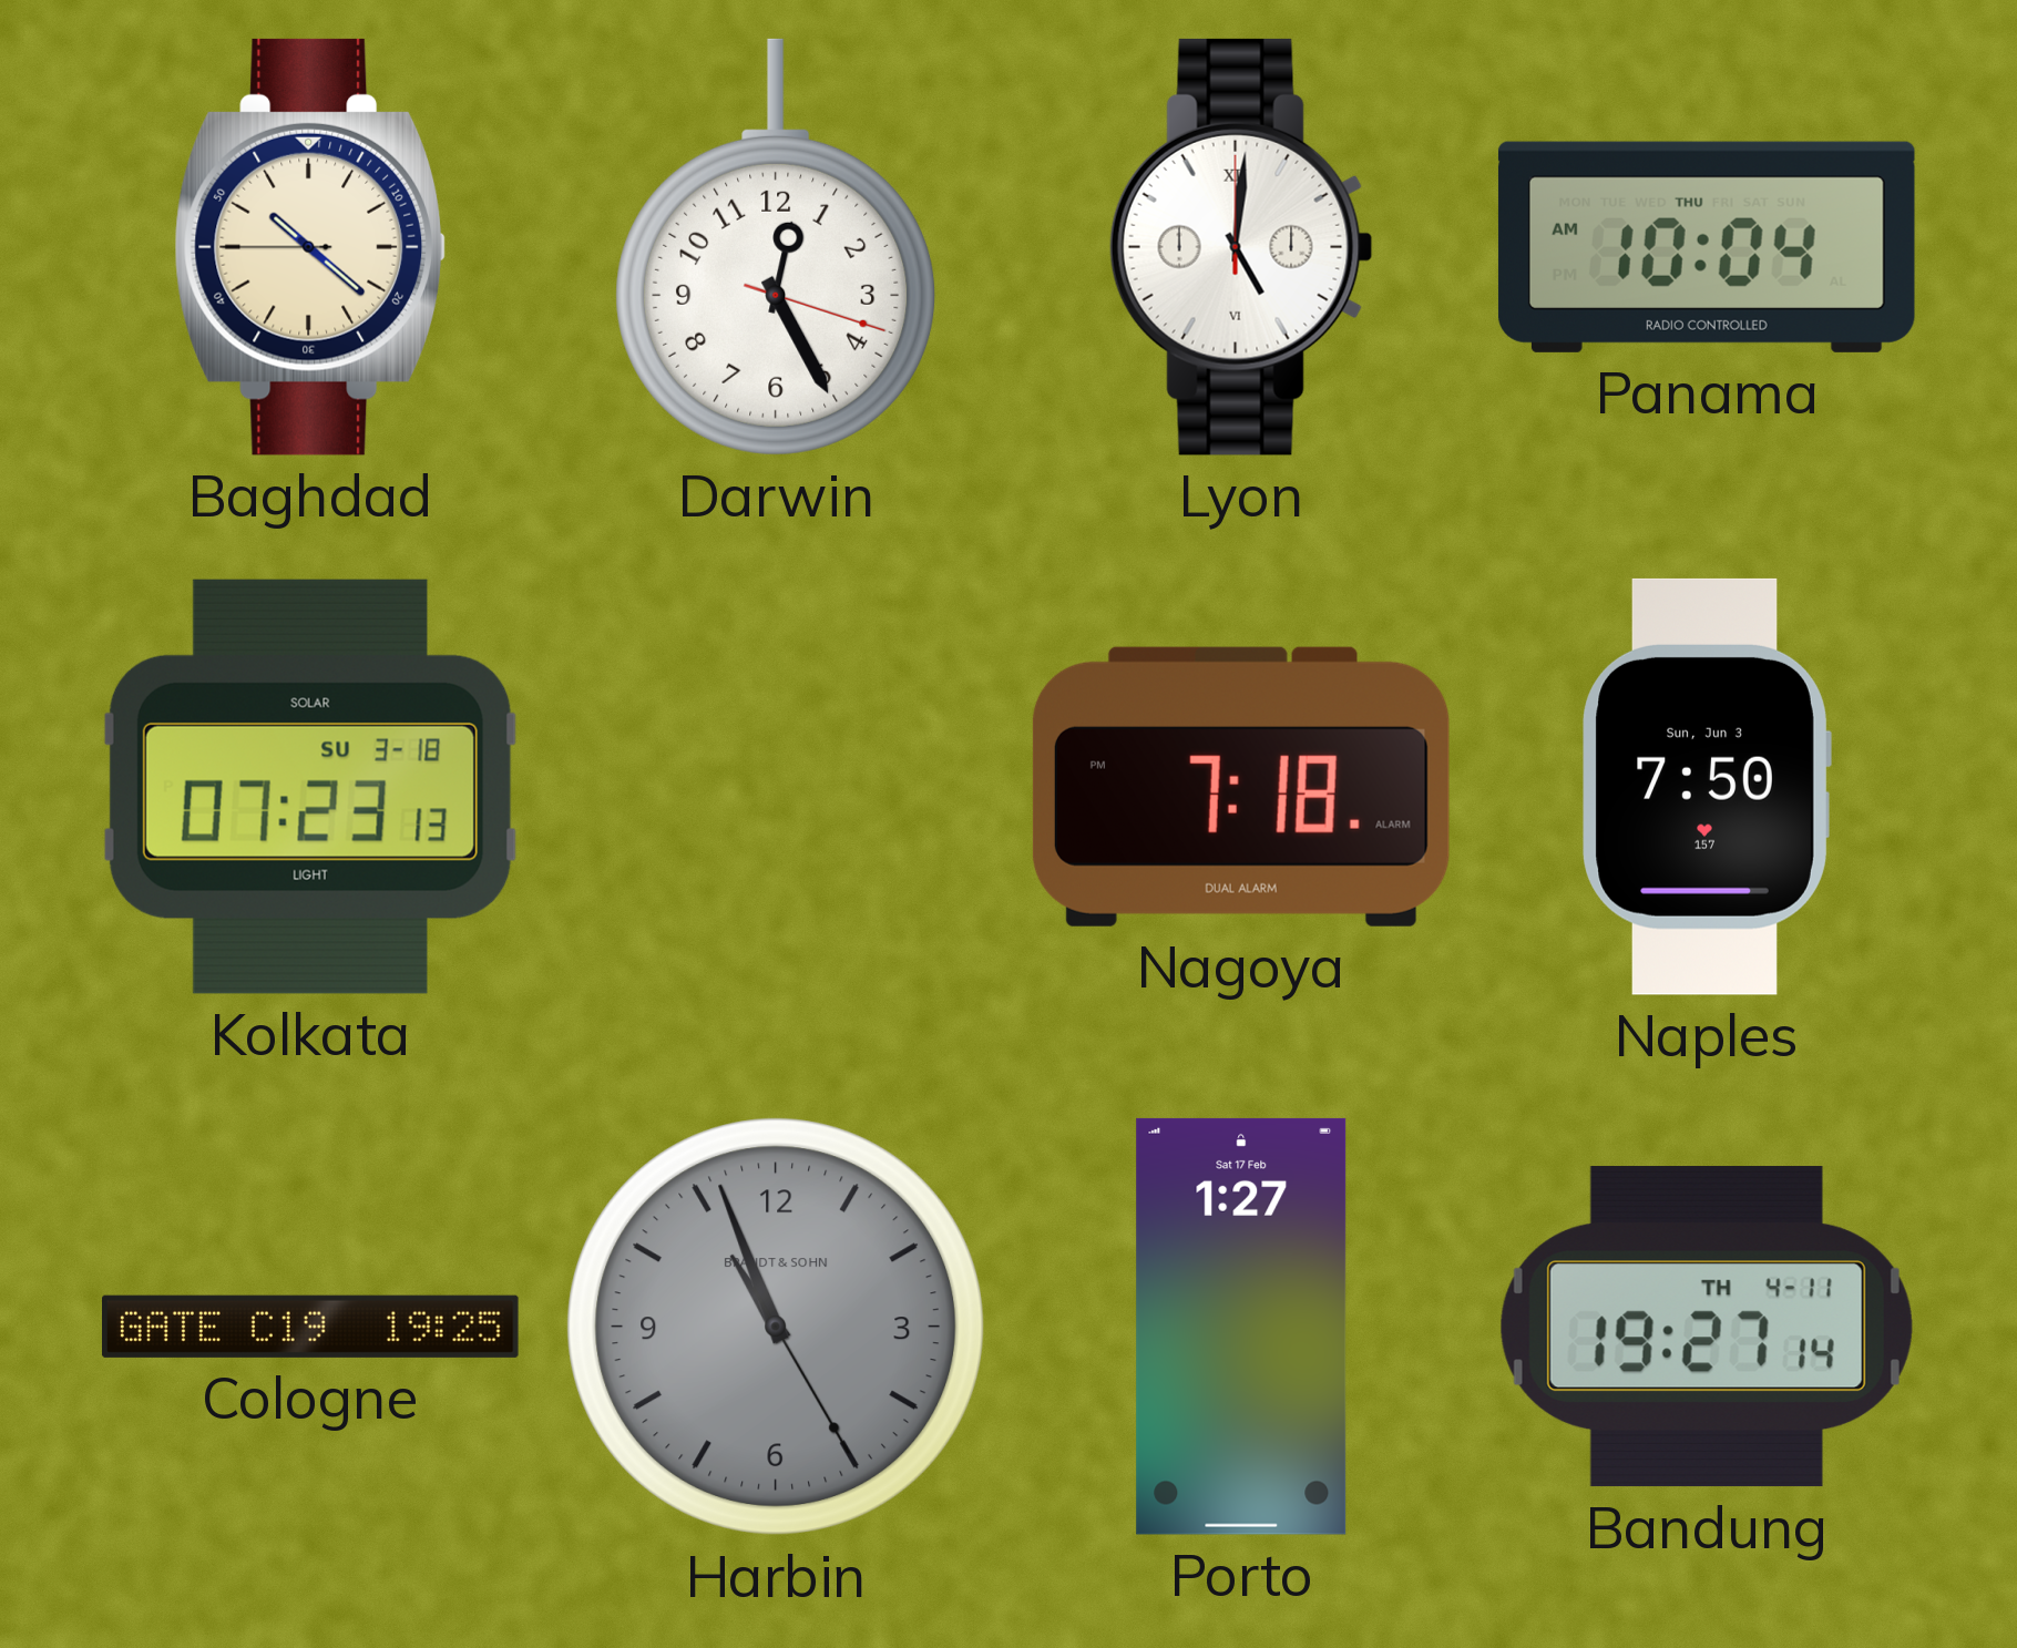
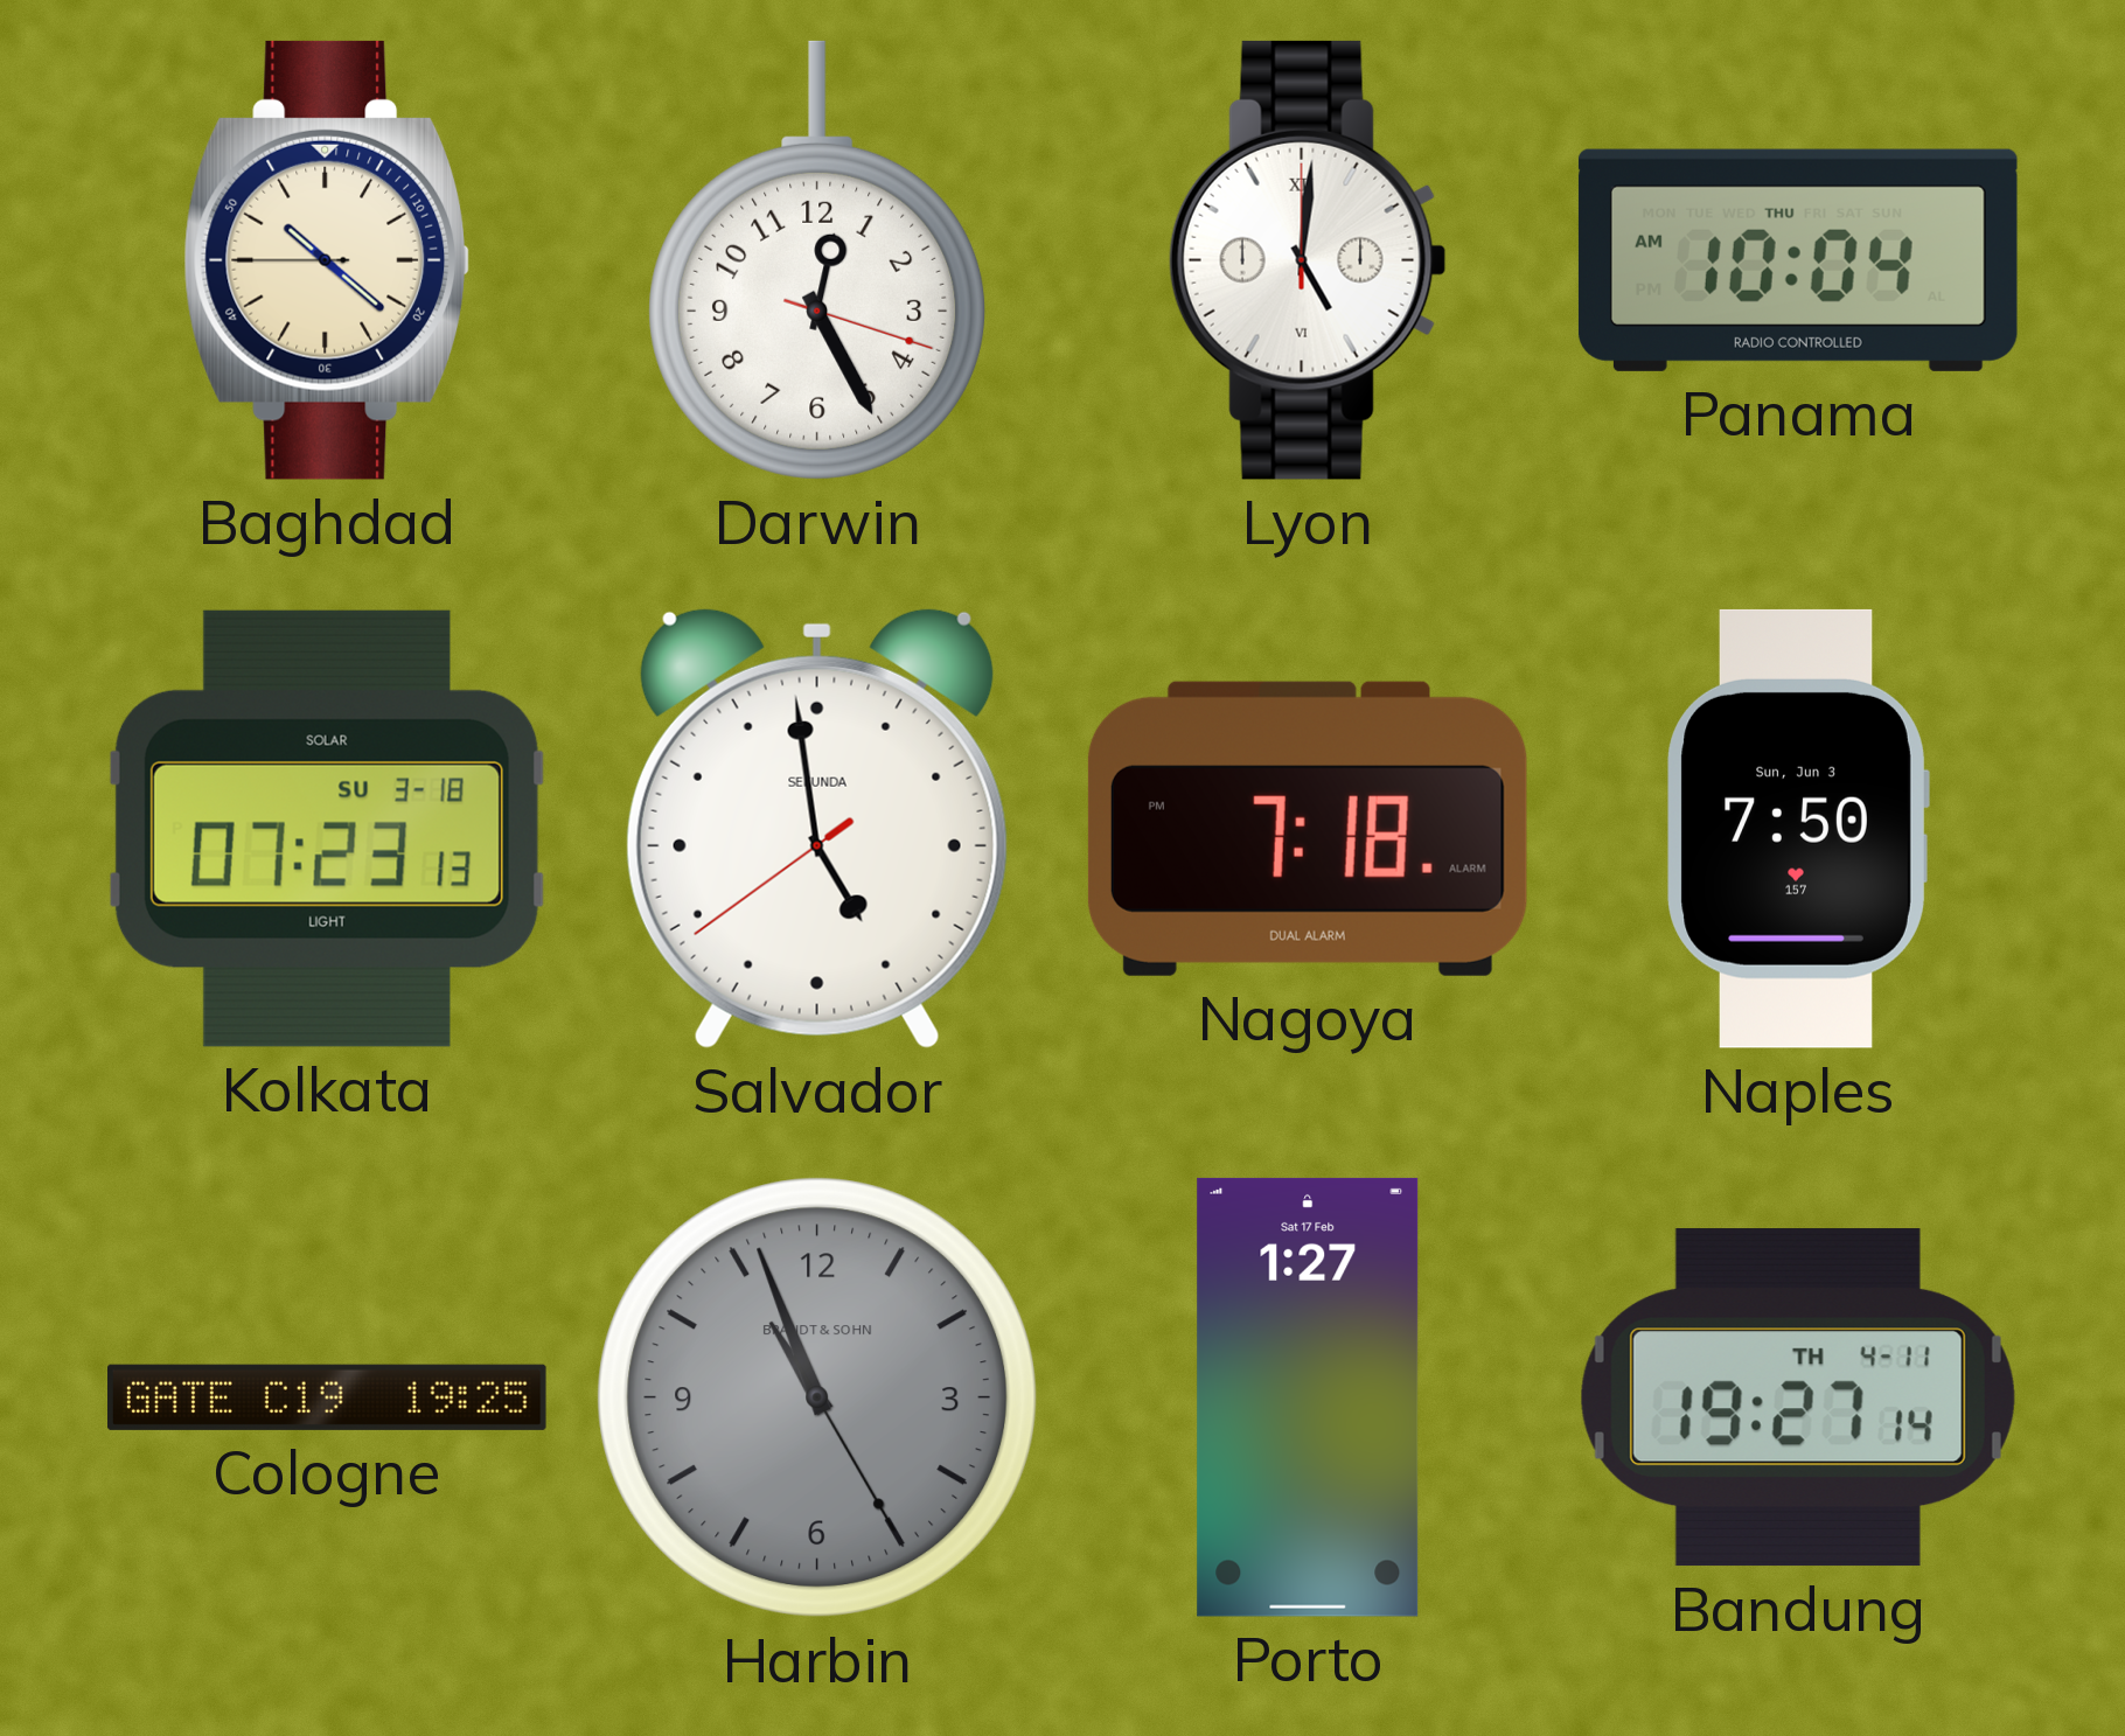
Salvador: none -> 4:58 (817, 829)
